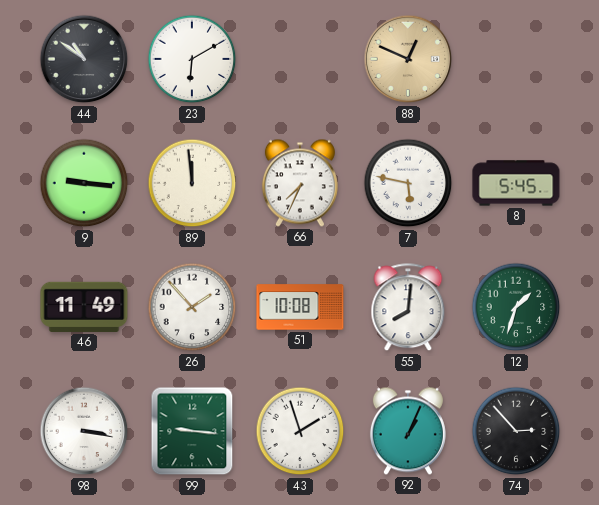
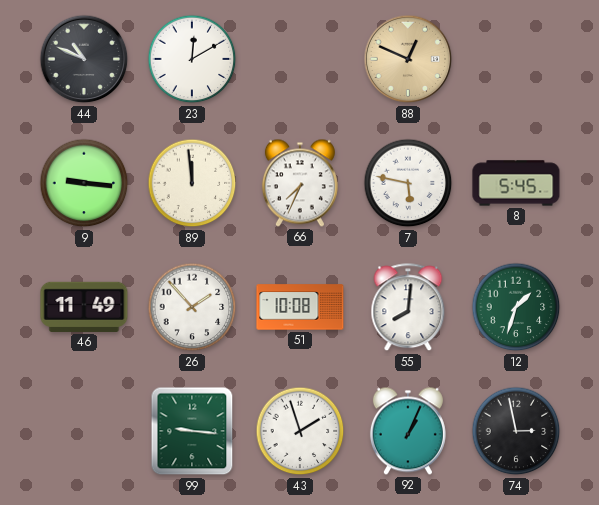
44: 10:51 -> 10:49 (84, 59)
23: 6:10 -> 12:10 (192, 59)
98: 3:17 -> none (84, 431)
74: 2:53 -> 2:58 (516, 431)
